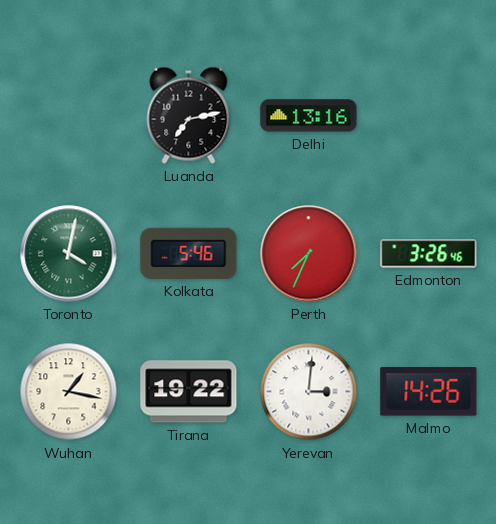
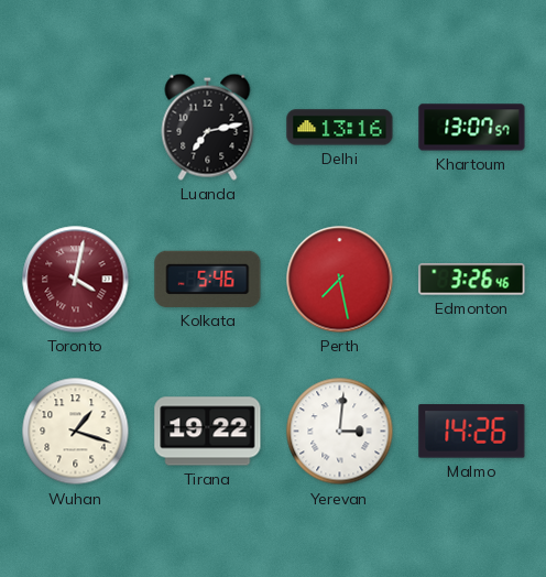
Khartoum: none -> 13:07 (472, 128)
Toronto dial: green -> burgundy (76, 280)
Perth: 7:34 -> 7:28 (340, 280)
Wuhan: 1:17 -> 1:18 (76, 432)
